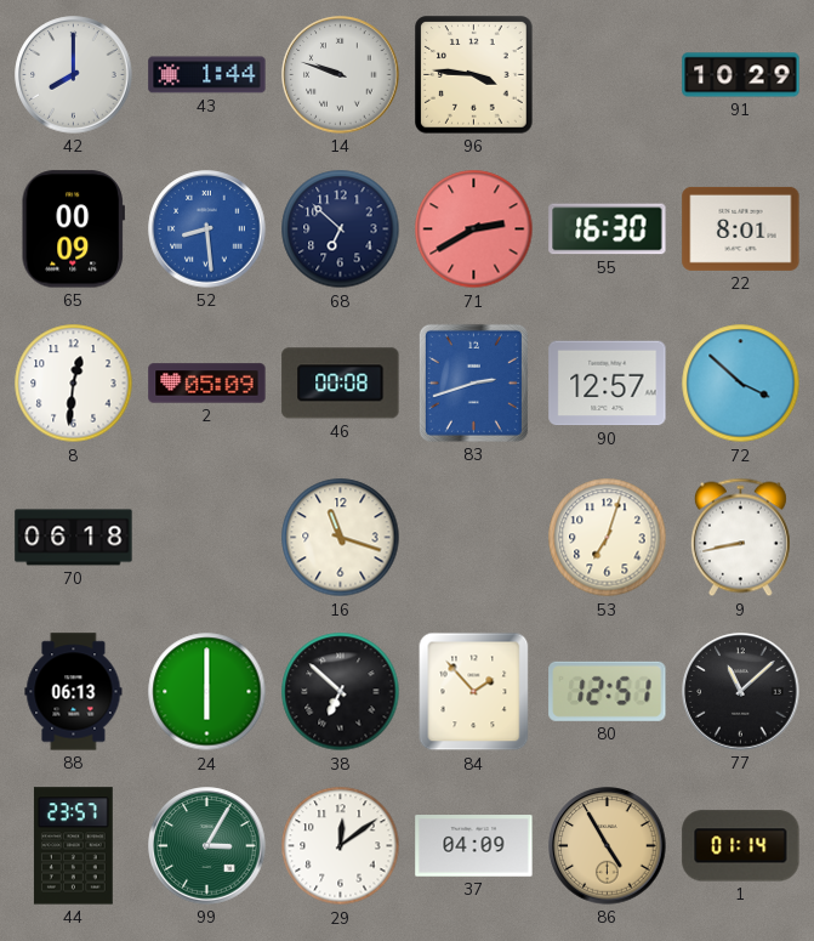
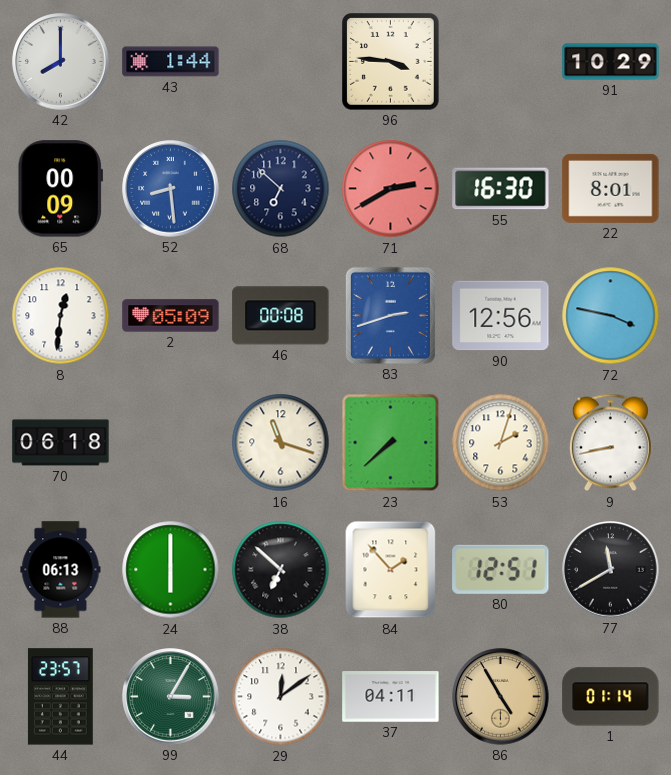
14: 9:48 -> none (341, 75)
90: 12:57 -> 12:56 (501, 316)
72: 3:52 -> 3:47 (611, 316)
23: none -> 7:38 (391, 443)
53: 7:03 -> 2:03 (501, 443)
77: 11:08 -> 11:40 (611, 570)
37: 04:09 -> 04:11 (391, 697)
